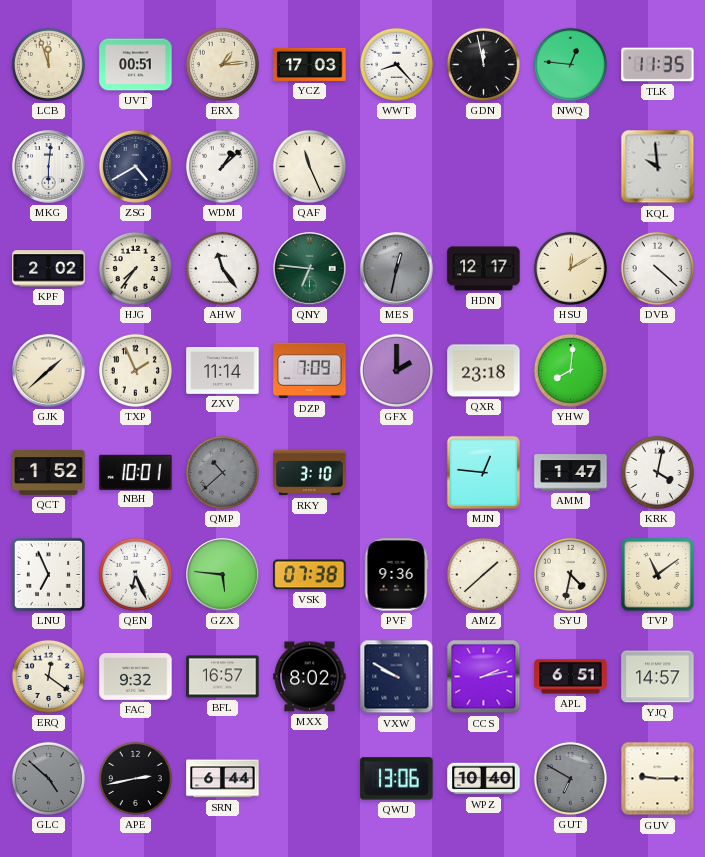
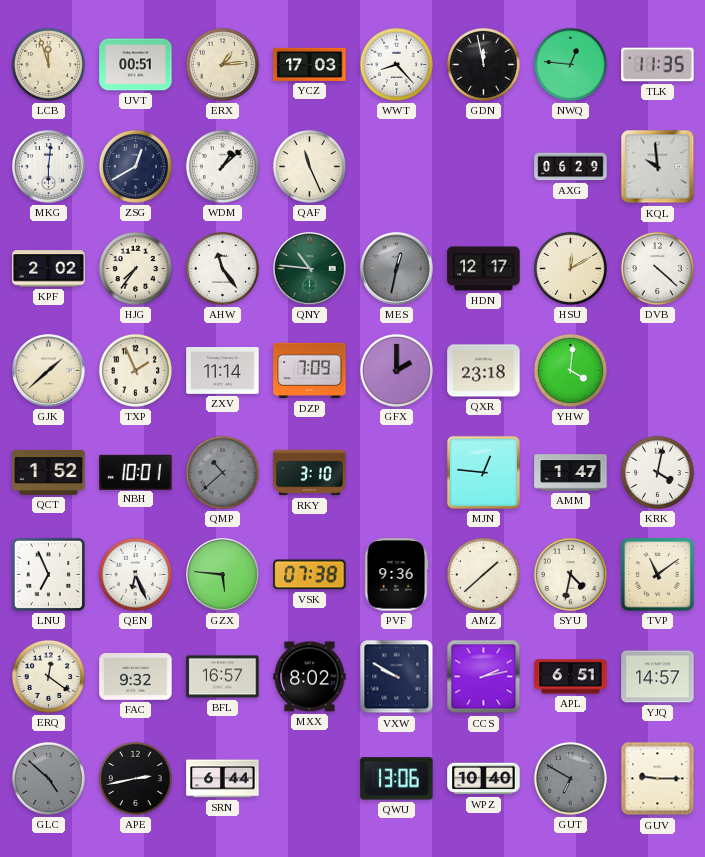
ZSG: 4:40 -> 12:40 (135, 166)
AXG: none -> 06:29 (571, 167)
QNY: 6:46 -> 10:46 (310, 269)
YHW: 8:01 -> 4:01 (570, 370)
